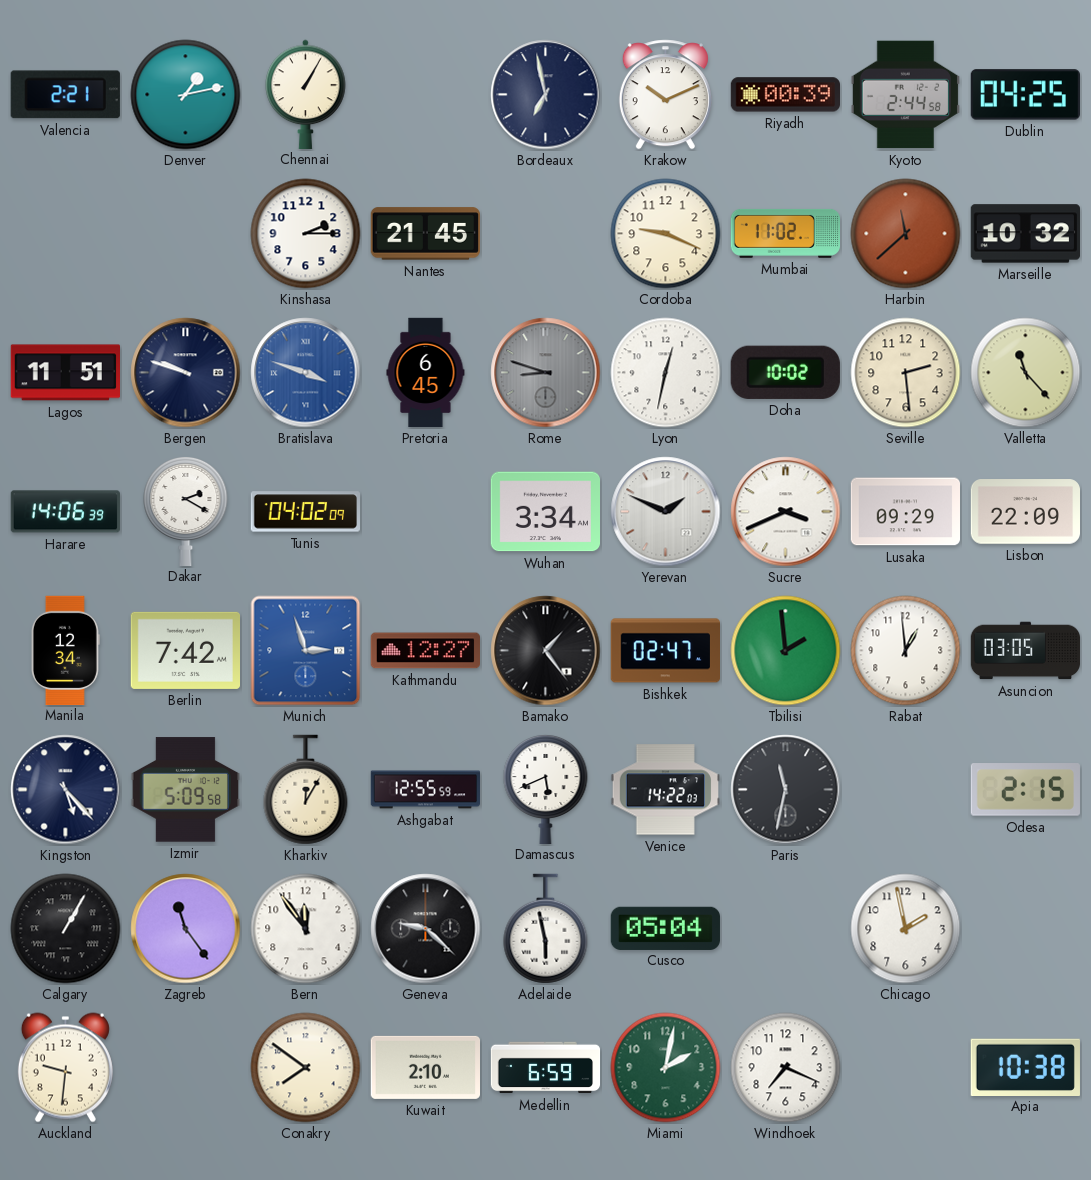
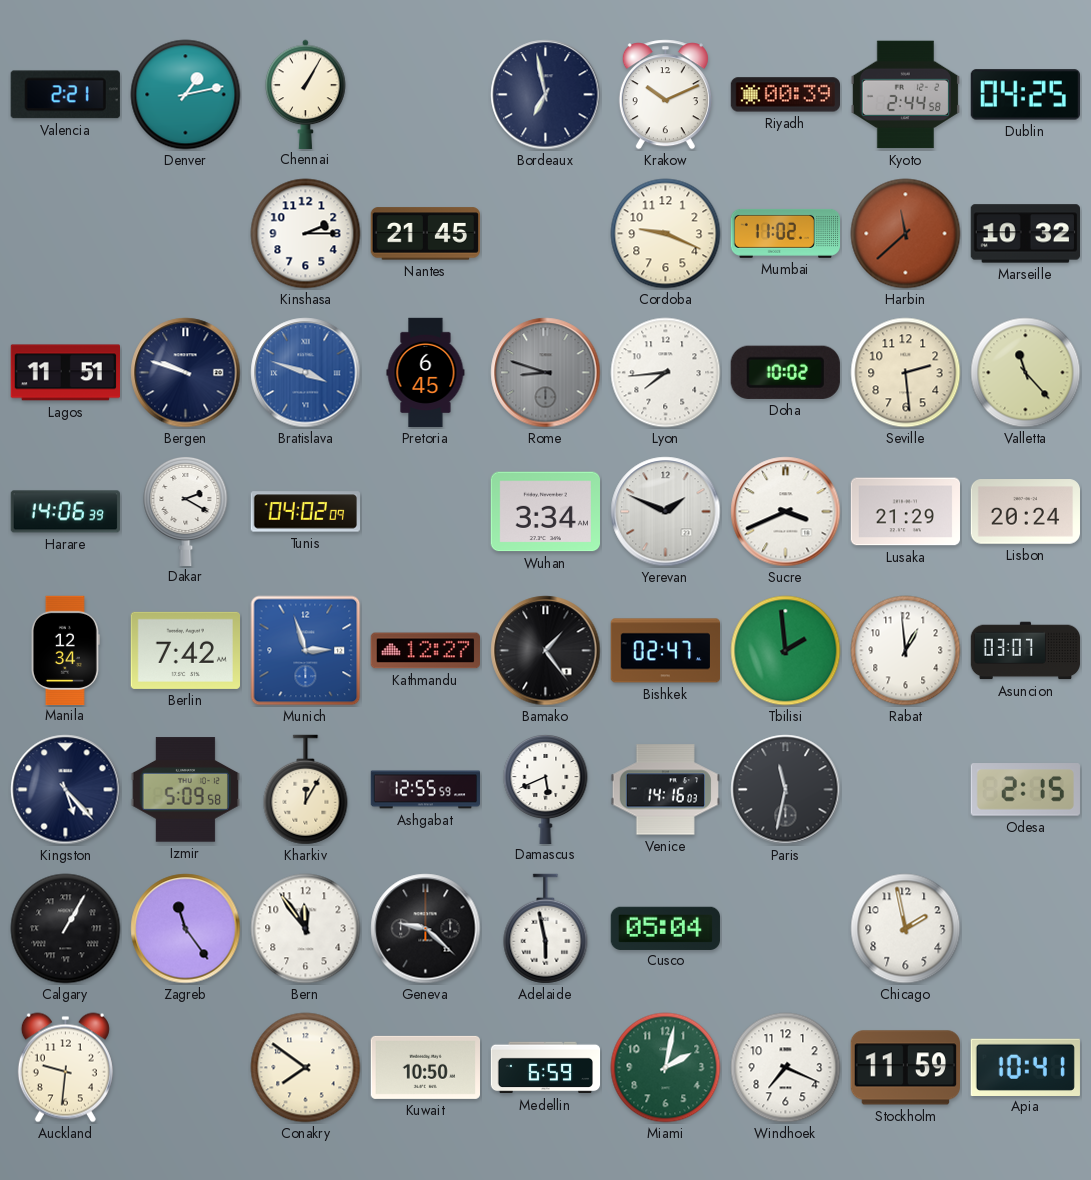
Lyon: 12:32 -> 7:44 (666, 373)
Lusaka: 09:29 -> 21:29 (905, 512)
Lisbon: 22:09 -> 20:24 (1025, 512)
Asuncion: 03:05 -> 03:07 (1026, 651)
Venice: 14:22 -> 14:16 (665, 790)
Kuwait: 2:10 -> 10:50 (425, 1067)
Stockholm: none -> 11:59 (905, 1068)
Apia: 10:38 -> 10:41 (1025, 1067)
